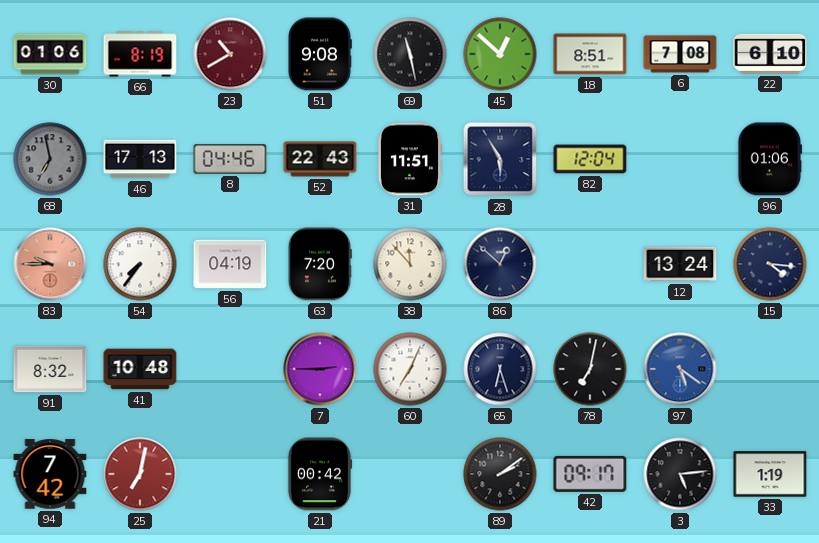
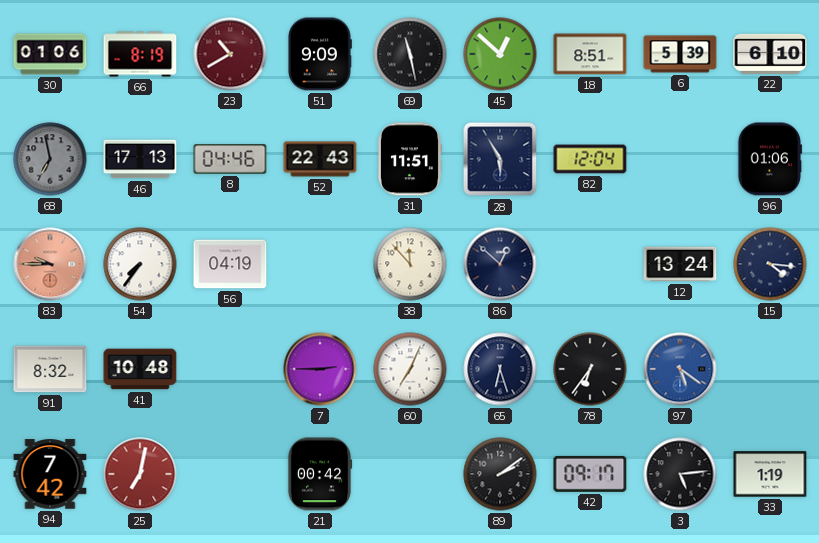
51: 9:08 -> 9:09 (320, 54)
6: 7:08 -> 5:39 (680, 54)
63: 7:20 -> none (320, 264)
78: 7:02 -> 6:36 (590, 369)
